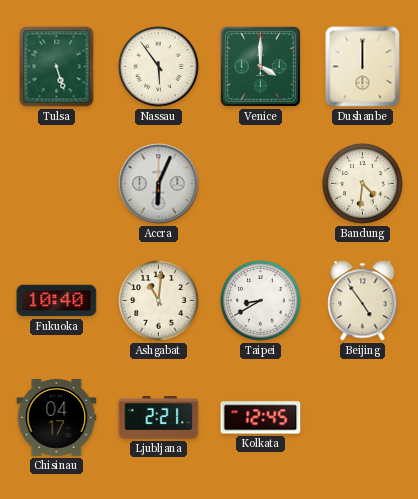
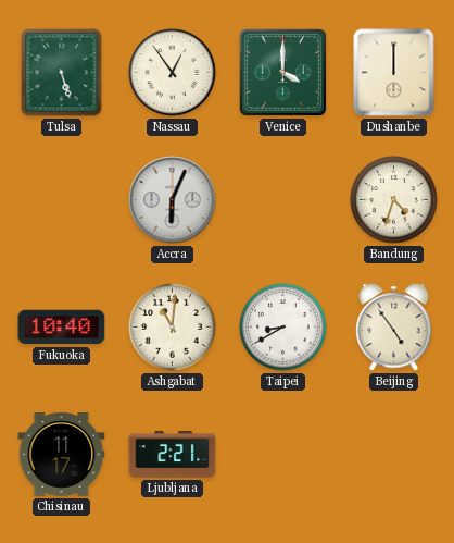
Nassau: 5:54 -> 12:54 (173, 73)
Bandung: 4:31 -> 4:33 (394, 200)
Chisinau: 04:17 -> 11:17 (62, 455)
Kolkata: 12:45 -> none (261, 418)
